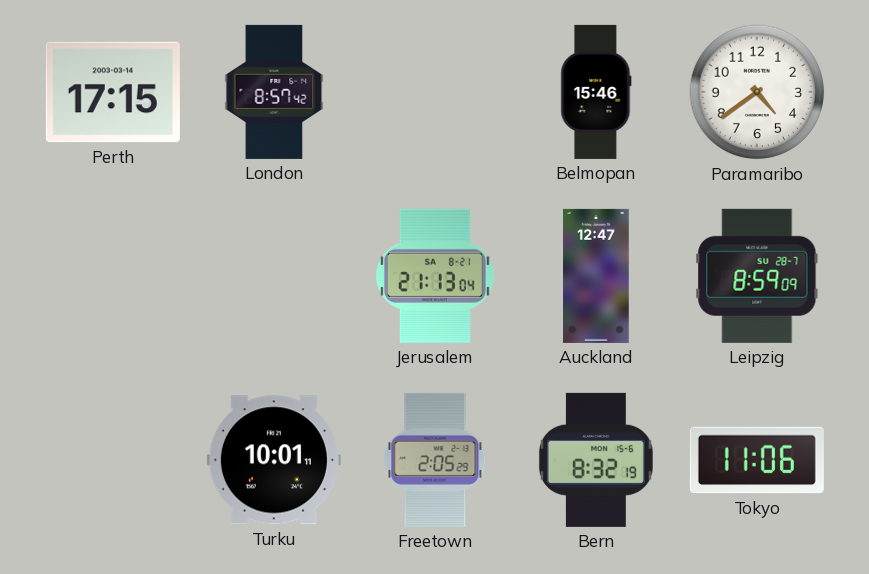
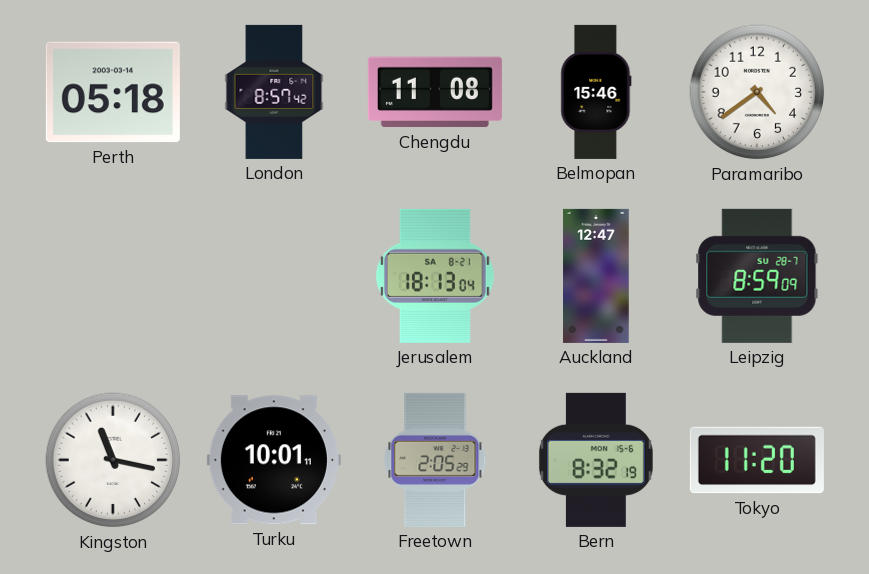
Perth: 17:15 -> 05:18 (113, 92)
Chengdu: none -> 11:08 (435, 92)
Jerusalem: 21:13 -> 18:13 (435, 276)
Kingston: none -> 11:17 (113, 460)
Tokyo: 11:06 -> 11:20 (757, 460)
